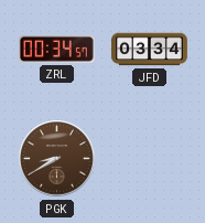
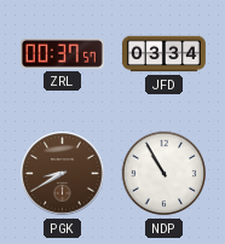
ZRL: 00:34 -> 00:37 (62, 54)
NDP: none -> 10:55 (165, 174)
